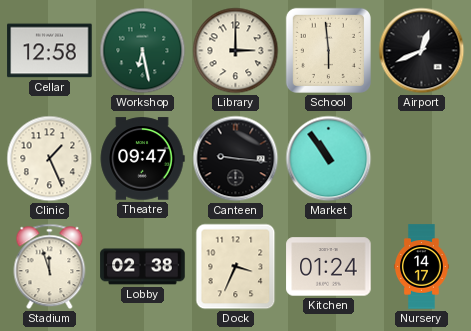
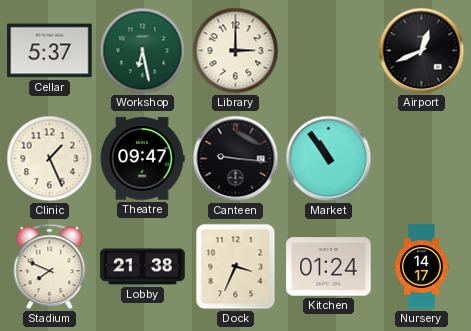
Cellar: 12:58 -> 5:37 (50, 51)
School: 5:59 -> none (328, 50)
Stadium: 11:57 -> 7:49 (50, 267)
Lobby: 02:38 -> 21:38 (143, 267)
